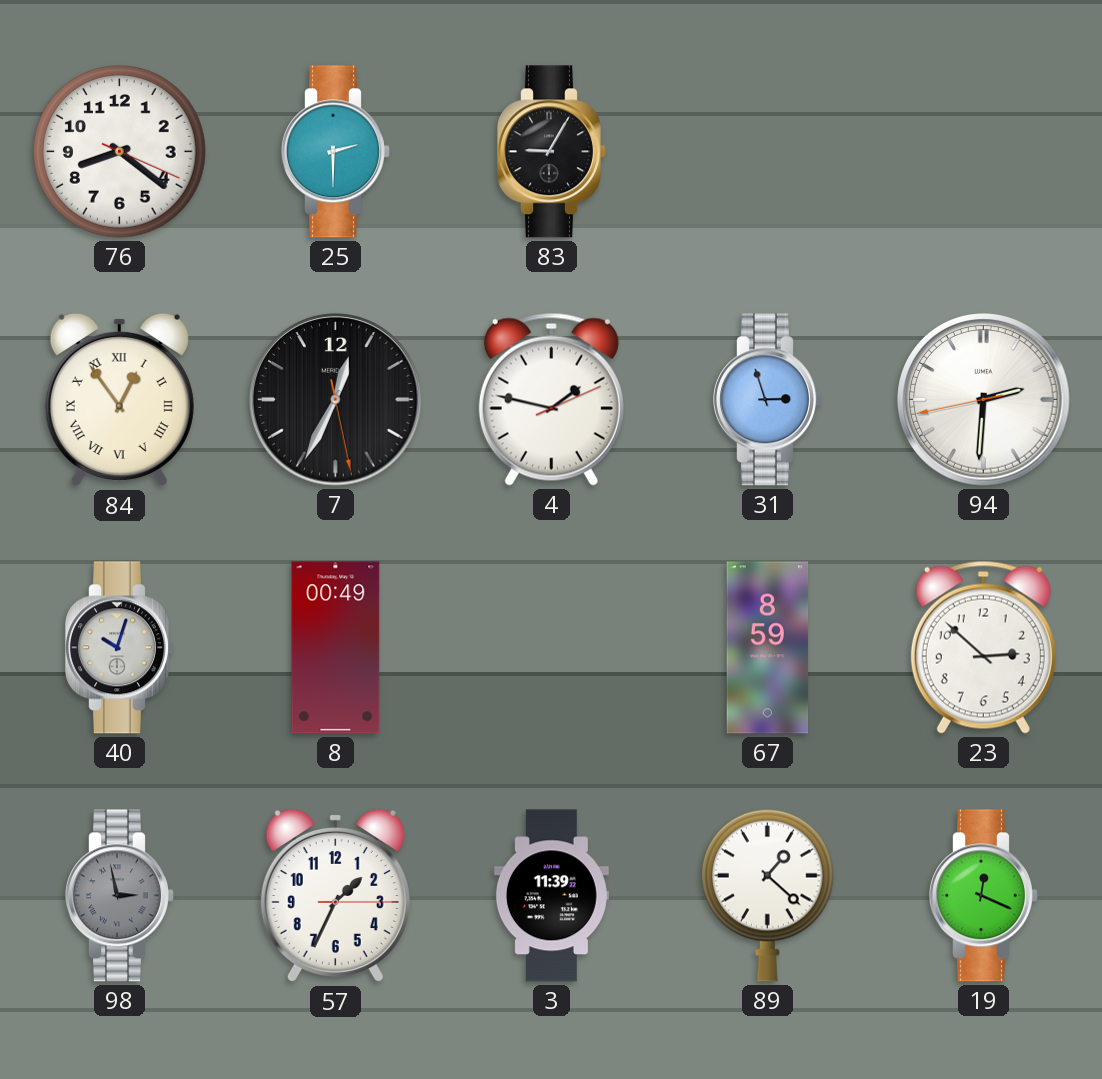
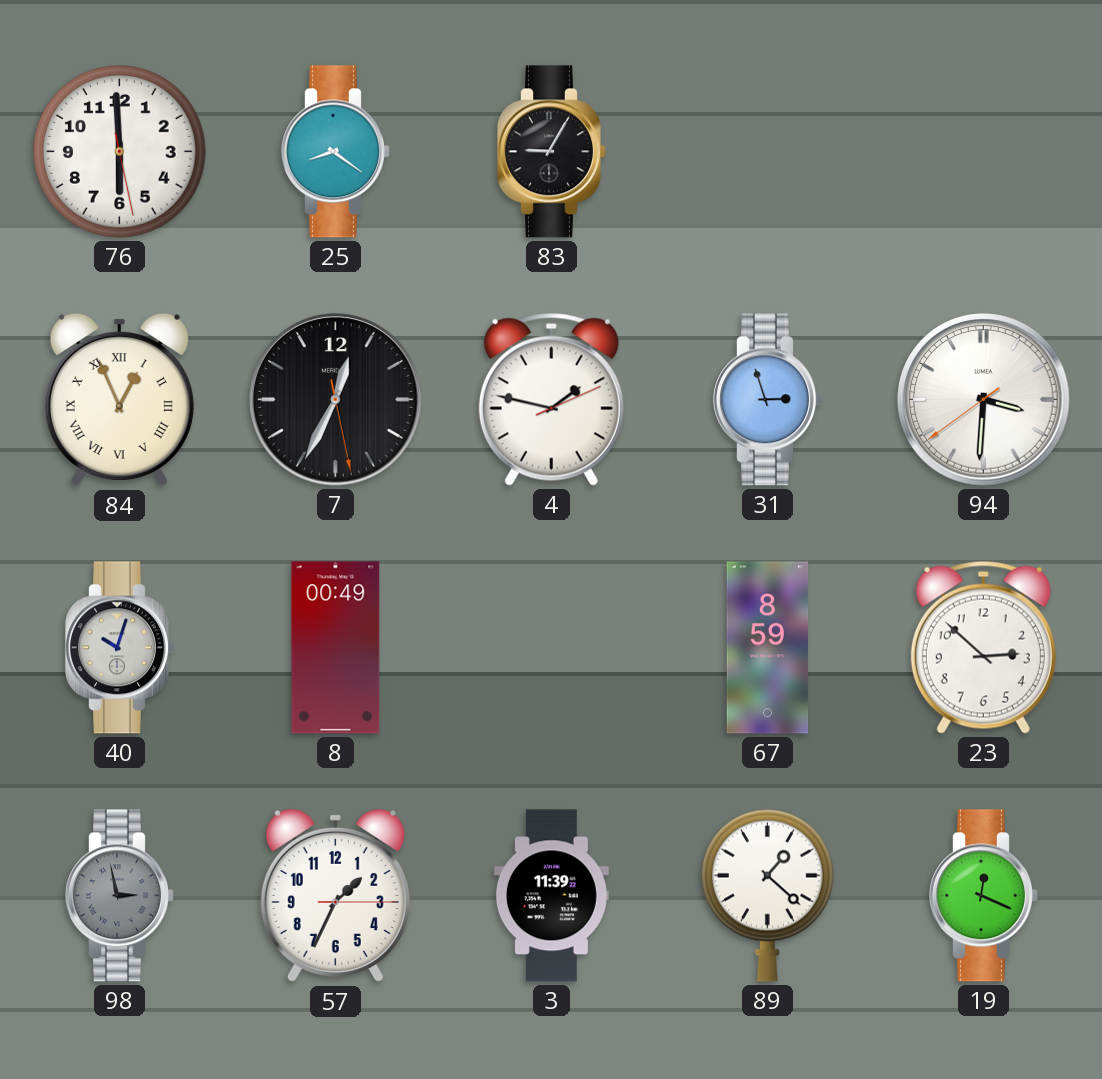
76: 8:21 -> 5:59 (120, 152)
25: 2:30 -> 8:21 (336, 152)
84: 12:54 -> 12:56 (119, 400)
94: 2:30 -> 3:30 (984, 400)
